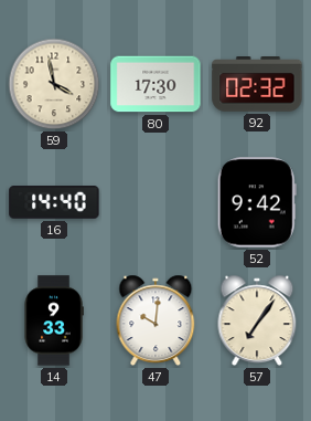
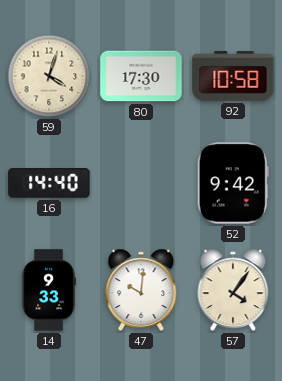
59: 3:58 -> 4:03 (49, 76)
92: 02:32 -> 10:58 (233, 77)
57: 7:06 -> 4:06 (233, 290)
